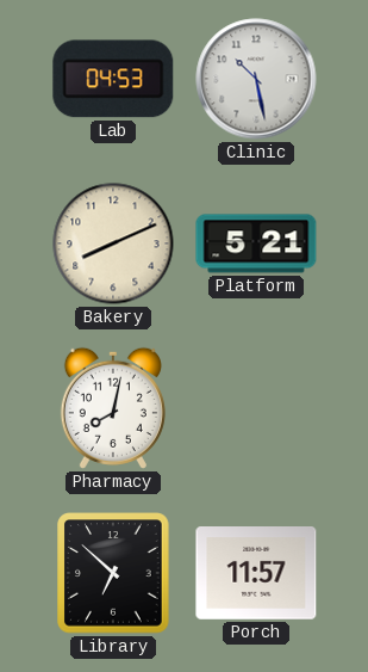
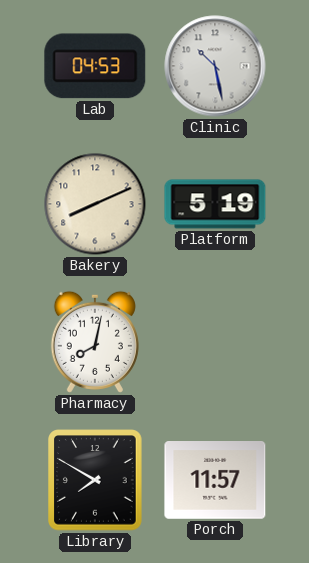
Platform: 5:21 -> 5:19 (215, 204)
Library: 6:52 -> 7:50 (95, 480)
